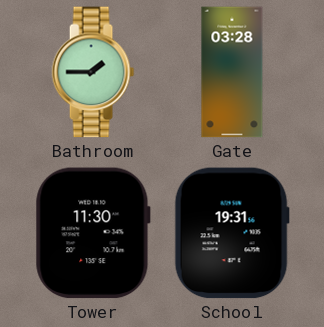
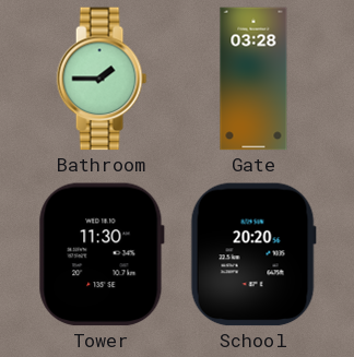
School: 19:31 -> 20:20 (253, 254)
